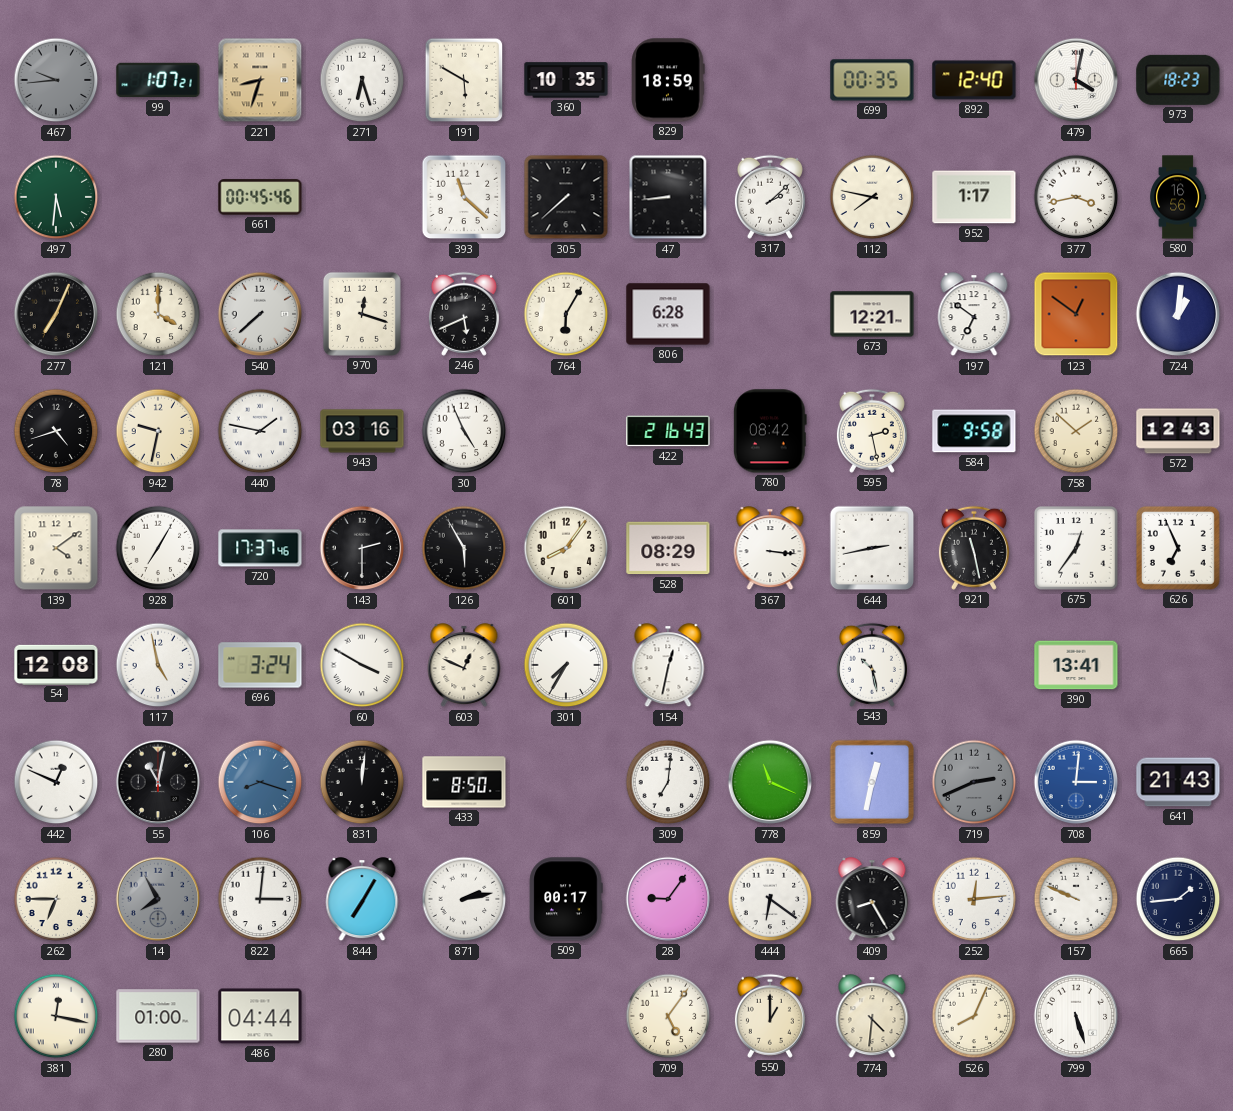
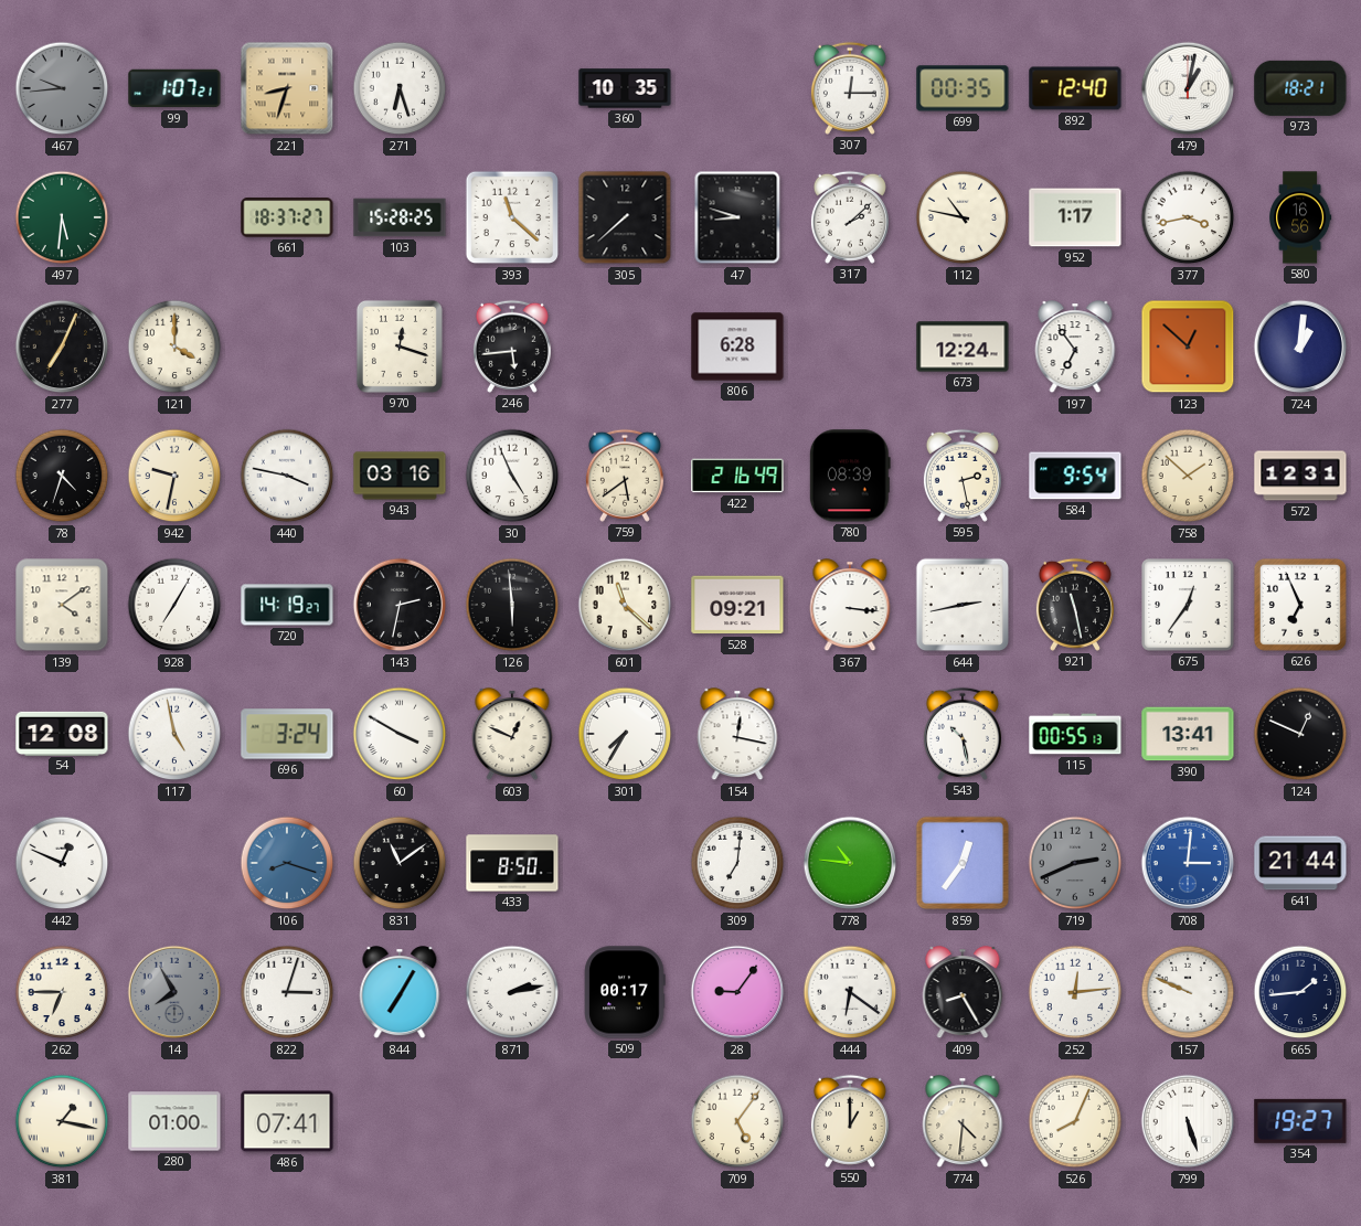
191: 5:50 -> none (464, 80)
829: 18:59 -> none (668, 80)
307: none -> 12:15 (850, 88)
479: 4:02 -> 1:02 (1188, 88)
973: 18:23 -> 18:21 (1300, 88)
661: 00:45 -> 18:37 (287, 217)
103: none -> 15:28 (400, 217)
47: 8:44 -> 8:48 (737, 217)
112: 7:47 -> 10:47 (963, 217)
540: 7:38 -> none (260, 314)
246: 5:41 -> 5:44 (512, 347)
764: 6:05 -> none (566, 314)
673: 12:21 -> 12:24 (963, 347)
197: 6:51 -> 6:54 (1075, 348)
123: 12:51 -> 12:52 (1188, 347)
78: 4:42 -> 4:33 (62, 476)
440: 1:47 -> 3:47 (287, 476)
759: none -> 5:39 (625, 476)
422: 2:16:43 -> 2:16:49 (737, 476)
780: 08:42 -> 08:39 (850, 476)
584: 9:58 -> 9:54 (1075, 476)
572: 12:43 -> 12:31 (1300, 476)
720: 17:37 -> 14:19 (287, 605)
143: 2:30 -> 2:32 (400, 605)
126: 5:55 -> 5:59 (512, 605)
601: 8:06 -> 11:22 (625, 605)
528: 08:29 -> 09:21 (737, 605)
154: 12:32 -> 12:17 (737, 735)
115: none -> 00:55 (1075, 734)
124: none -> 12:49 (1300, 734)
55: 11:02 -> none (158, 782)
831: 12:01 -> 11:09 (400, 863)
778: 11:19 -> 10:46 (850, 863)
859: 12:32 -> 12:36 (963, 863)
641: 21:43 -> 21:44 (1300, 863)
822: 3:01 -> 3:03 (287, 992)
381: 12:17 -> 1:17 (62, 1121)
486: 04:44 -> 07:41 (287, 1121)
354: none -> 19:27 (1300, 1121)
